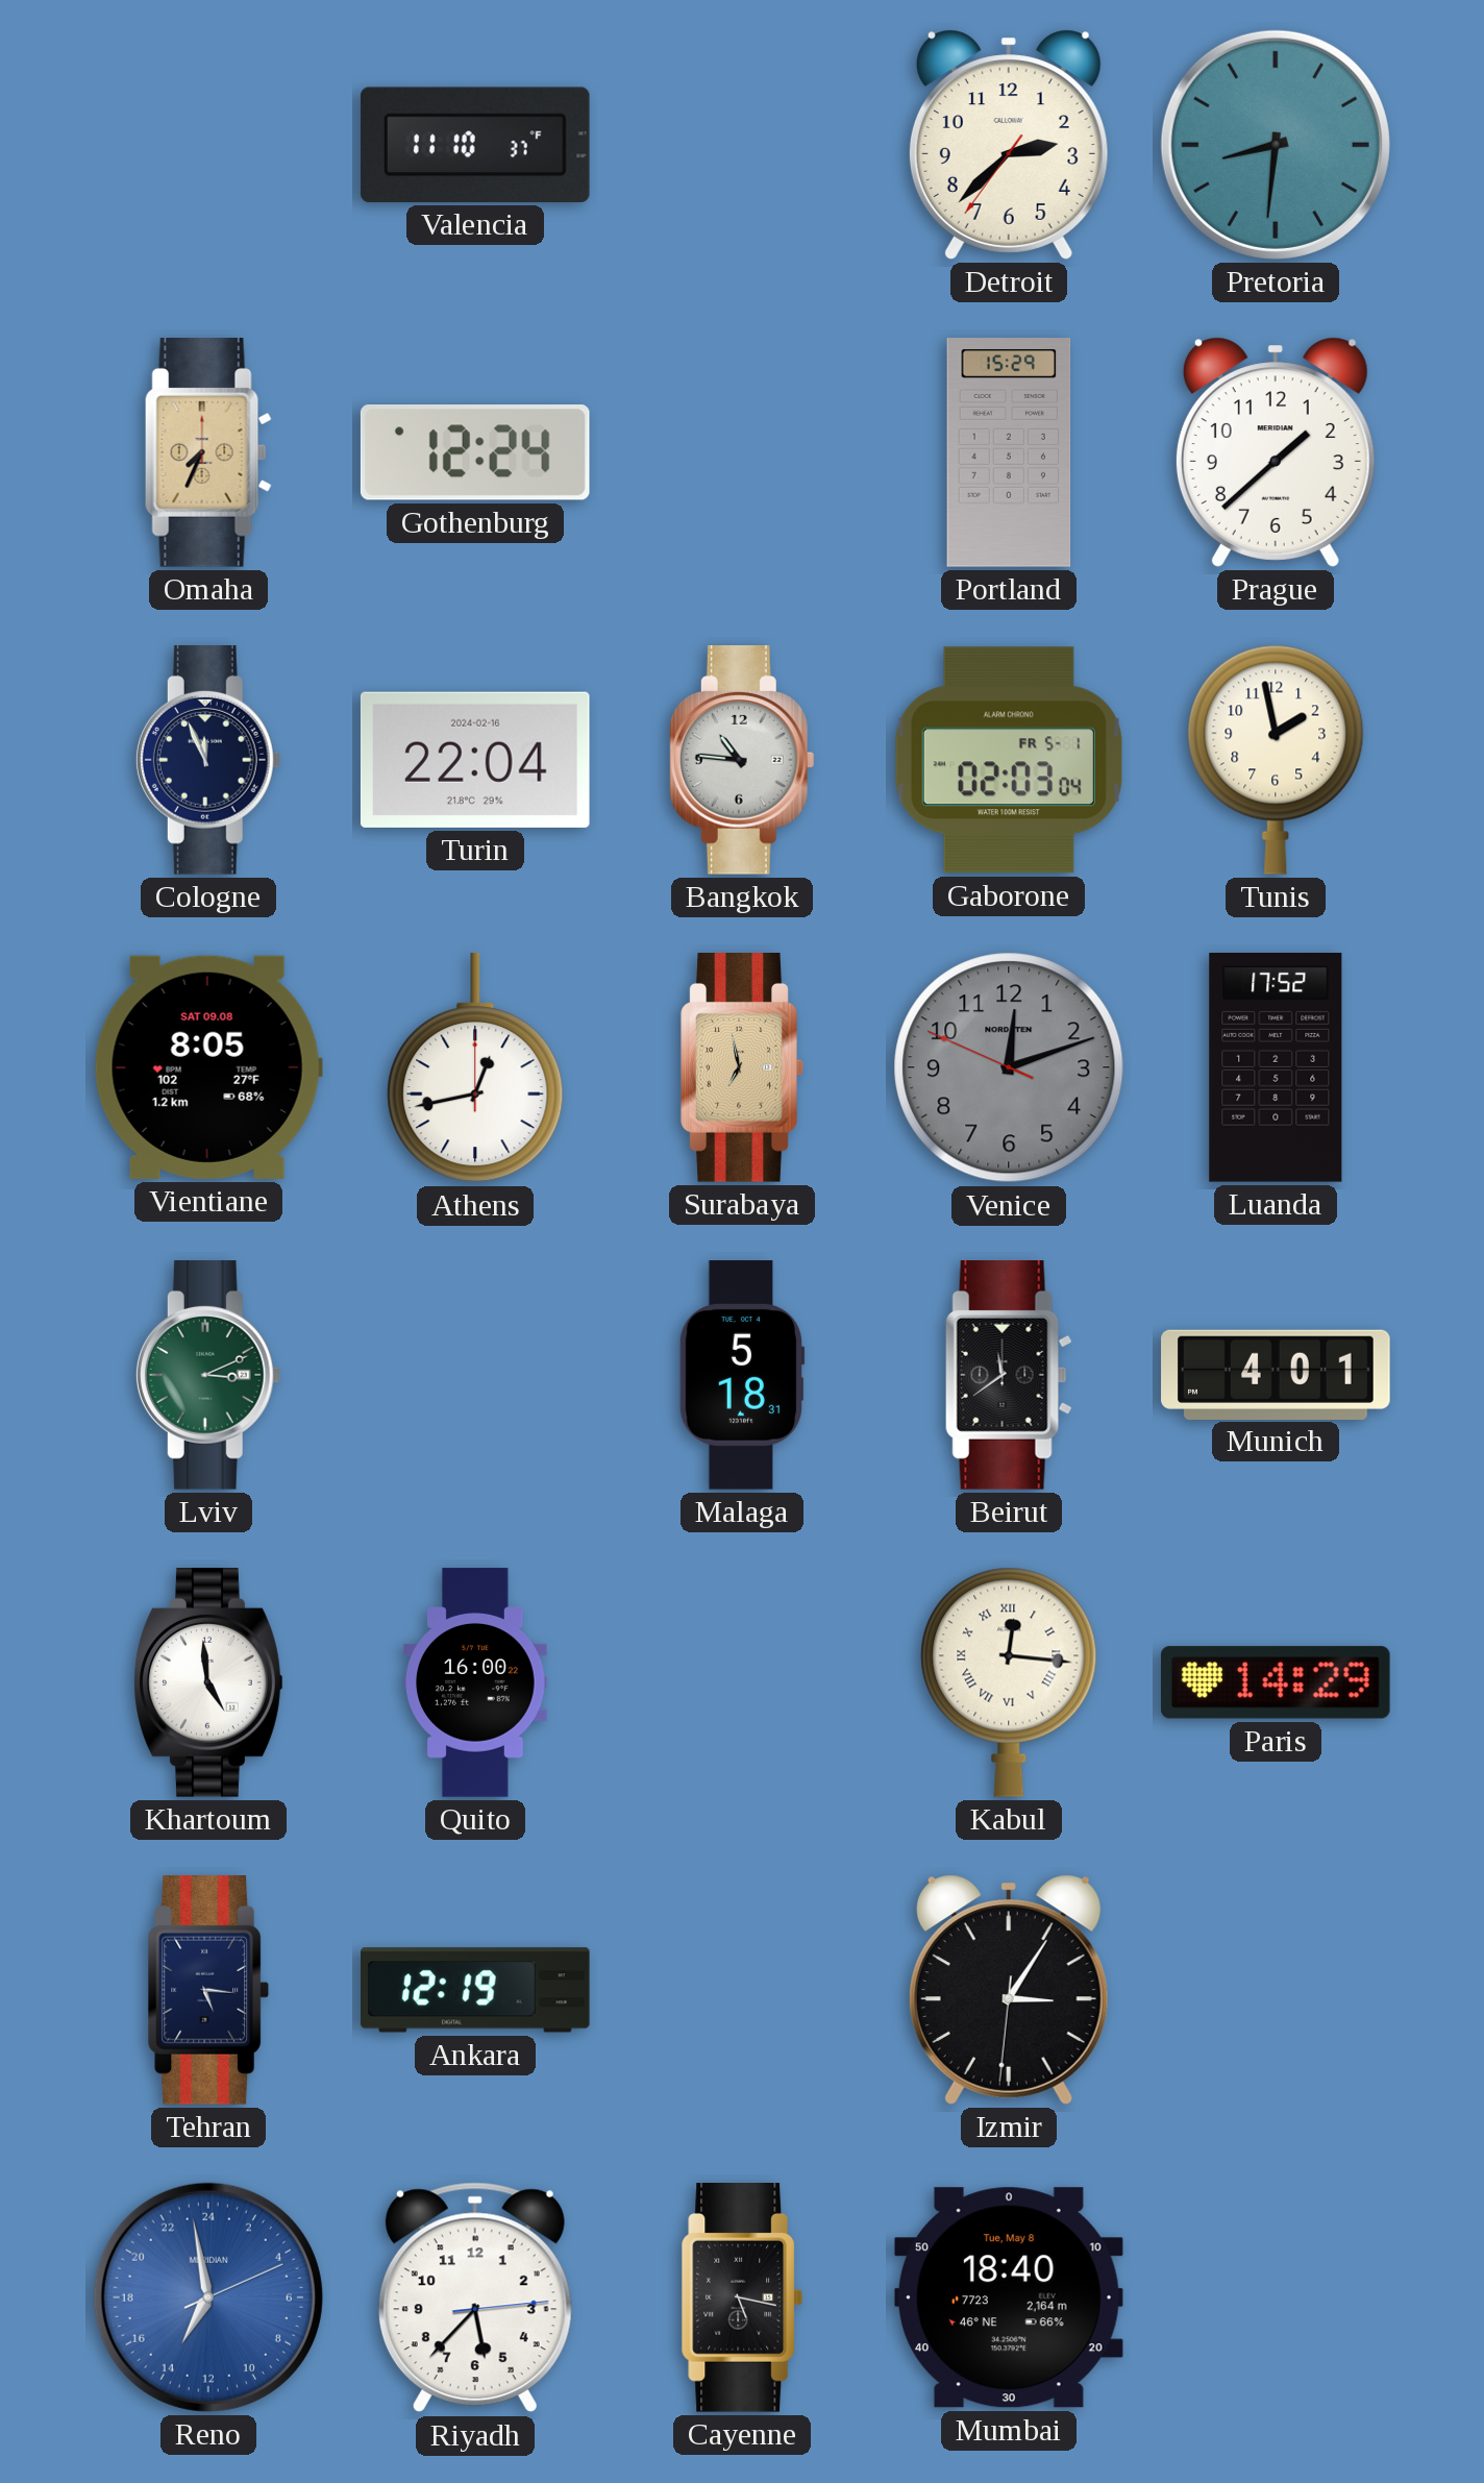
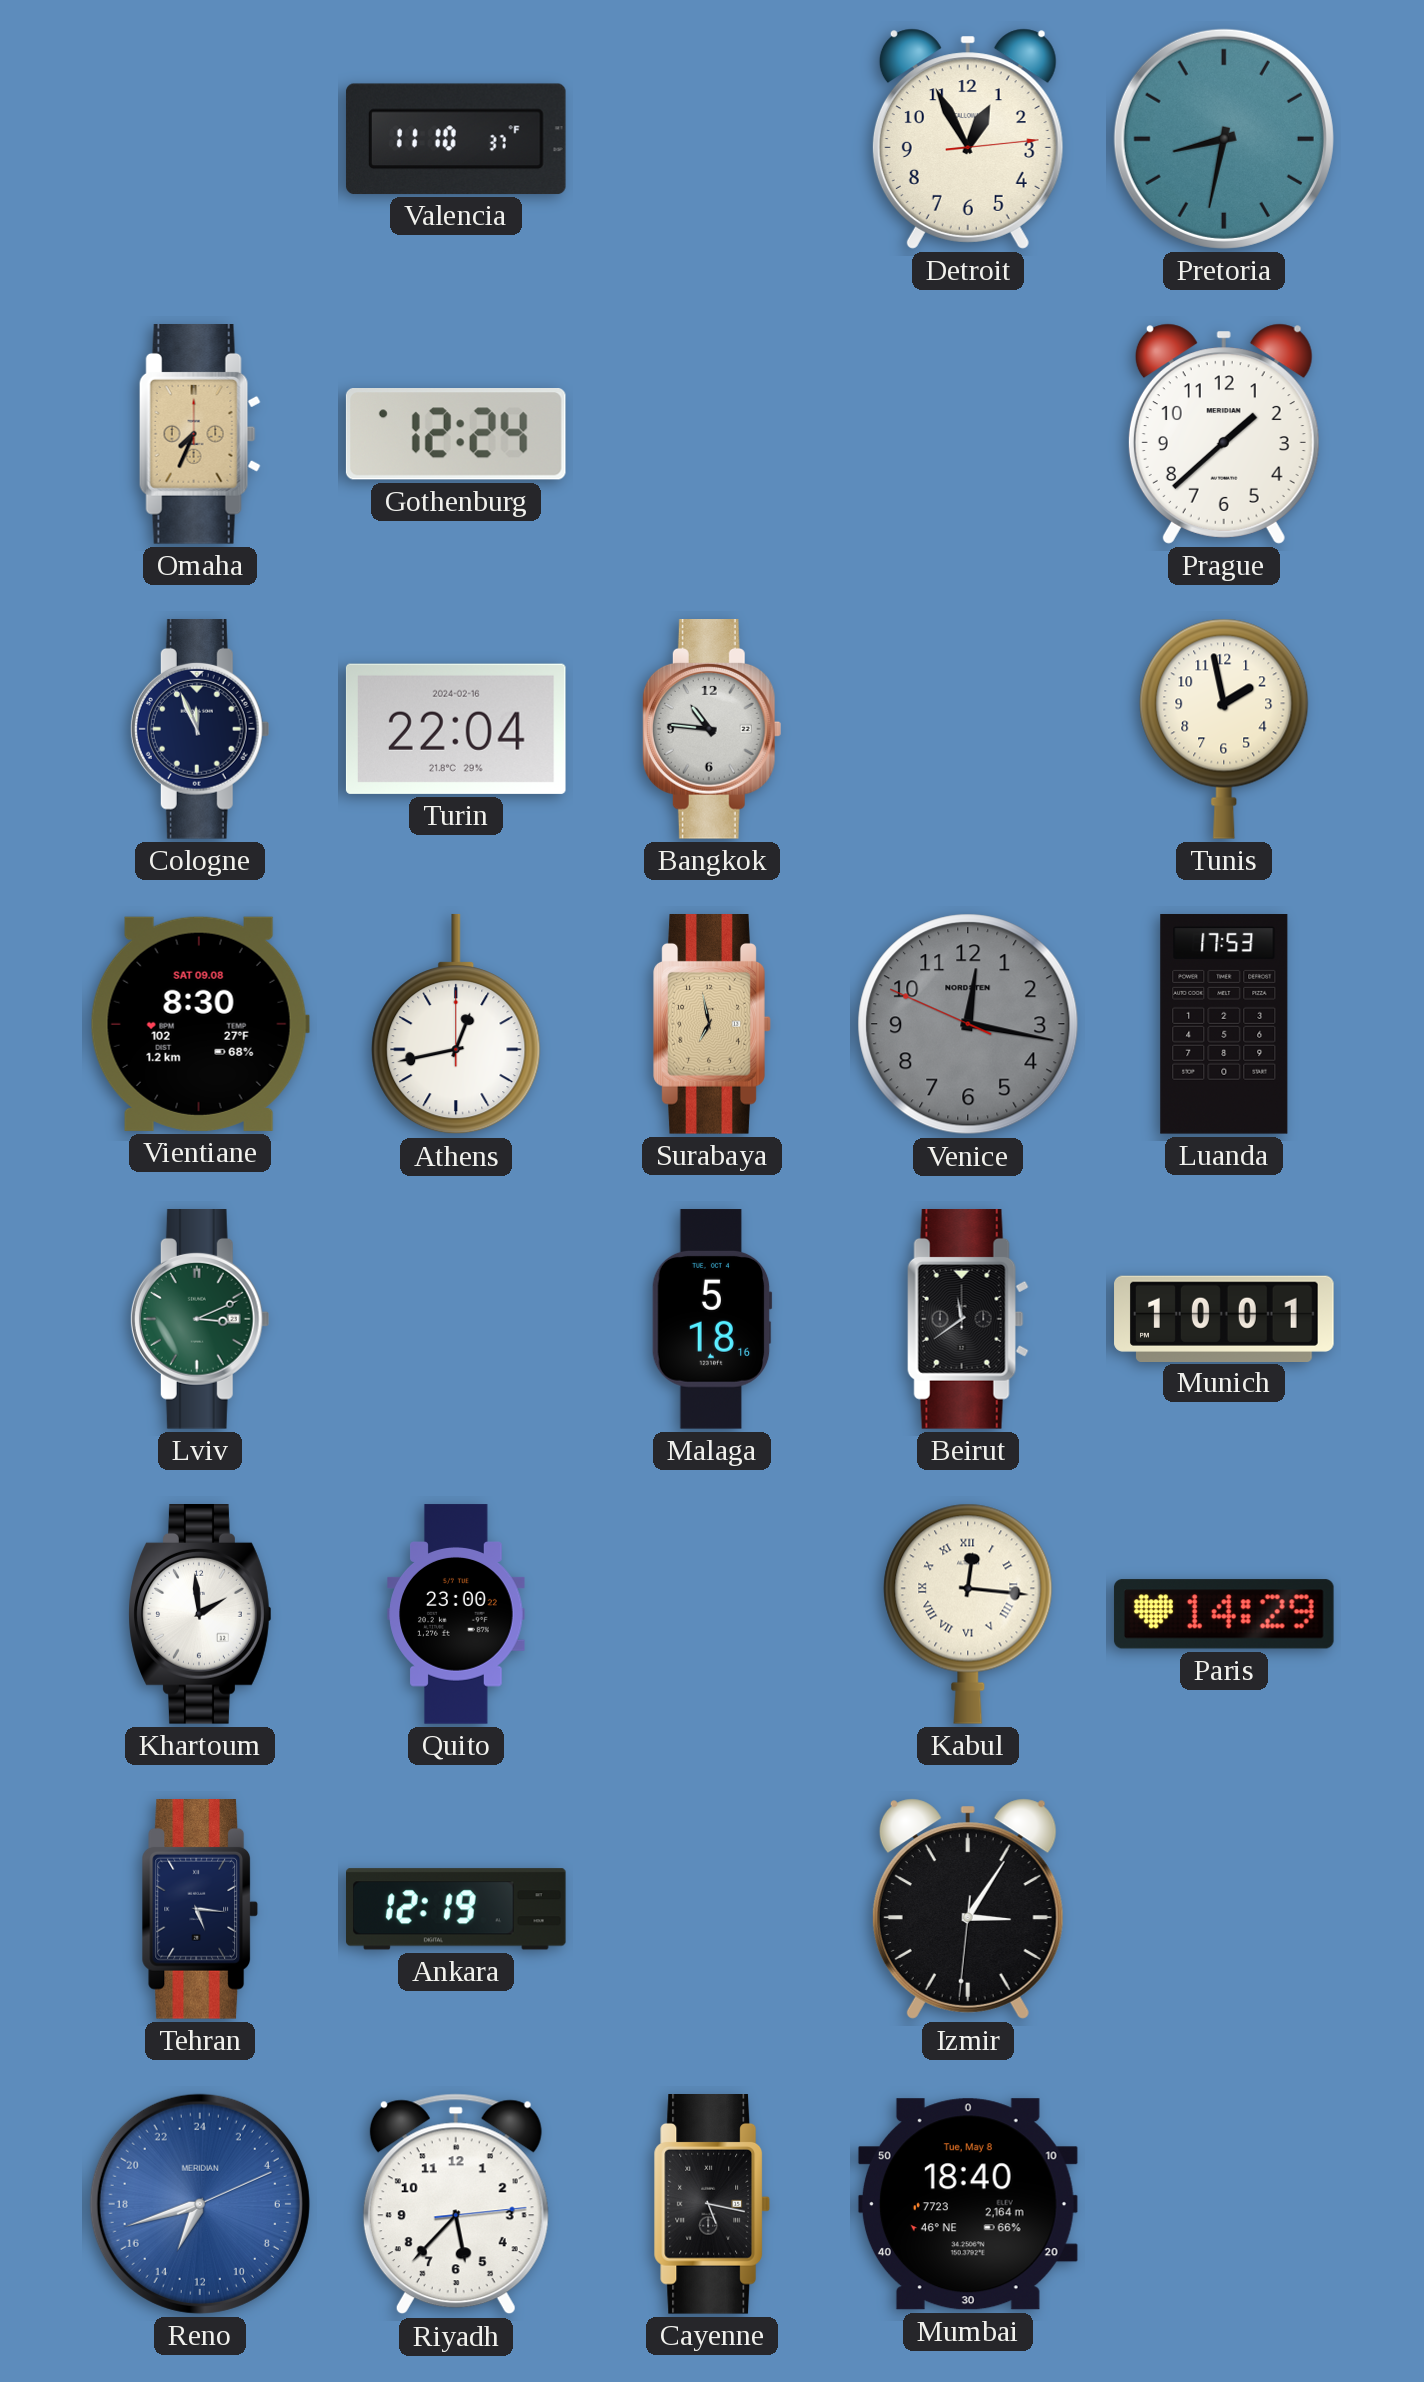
Detroit: 2:37 -> 12:55 (968, 139)
Pretoria: 8:31 -> 8:32 (1224, 139)
Portland: 15:29 -> none (1009, 452)
Gaborone: 02:03 -> none (1009, 760)
Vientiane: 8:05 -> 8:30 (200, 1024)
Venice: 12:11 -> 12:16 (968, 1024)
Luanda: 17:52 -> 17:53 (1224, 1025)
Malaga: 5:18:31 -> 5:18:16 (712, 1319)
Munich: 4:01 -> 10:01 (1224, 1318)
Khartoum: 4:59 -> 1:59 (200, 1615)
Quito: 16:00 -> 23:00 (456, 1614)
Reno: 13:58 -> 13:42 (200, 2204)
